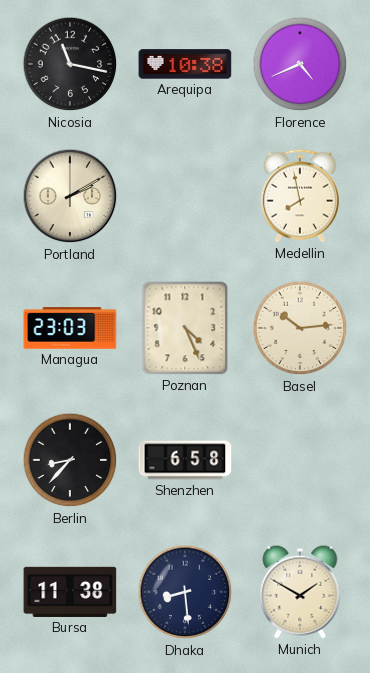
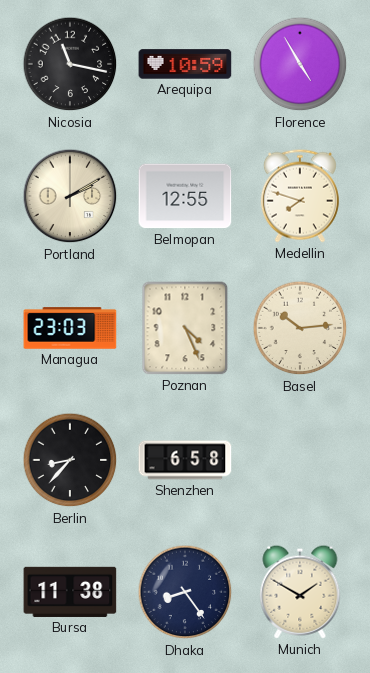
Arequipa: 10:38 -> 10:59 (185, 64)
Florence: 4:41 -> 4:55 (300, 64)
Belmopan: none -> 12:55 (185, 196)
Medellin: 7:58 -> 7:48 (300, 196)
Dhaka: 8:29 -> 8:24 (185, 592)
